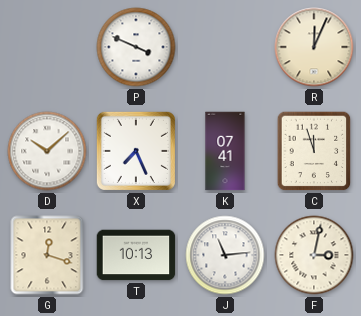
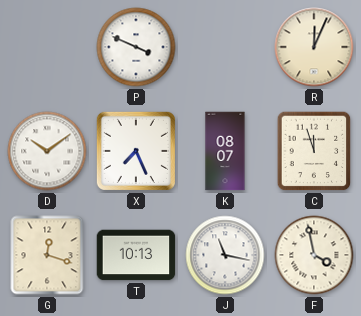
D: 10:08 -> 10:09 (47, 151)
K: 07:41 -> 08:07 (225, 151)
J: 11:14 -> 11:17 (225, 255)
F: 3:02 -> 3:58 (314, 255)
